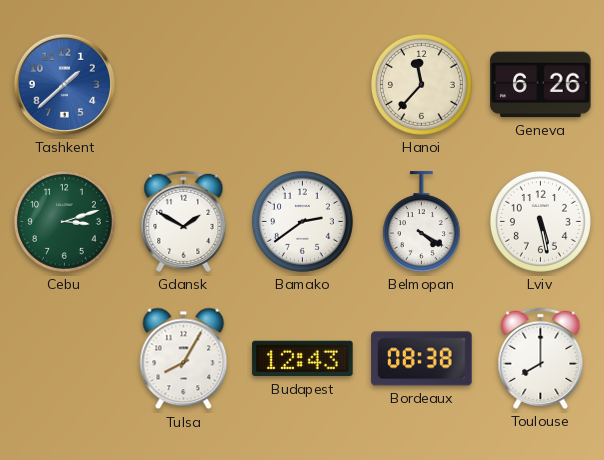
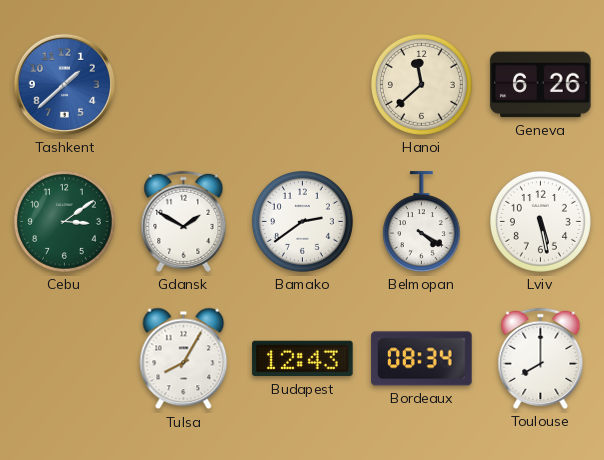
Hanoi: 11:37 -> 11:38 (421, 84)
Cebu: 3:12 -> 3:09 (64, 221)
Bordeaux: 08:38 -> 08:34 (422, 359)
